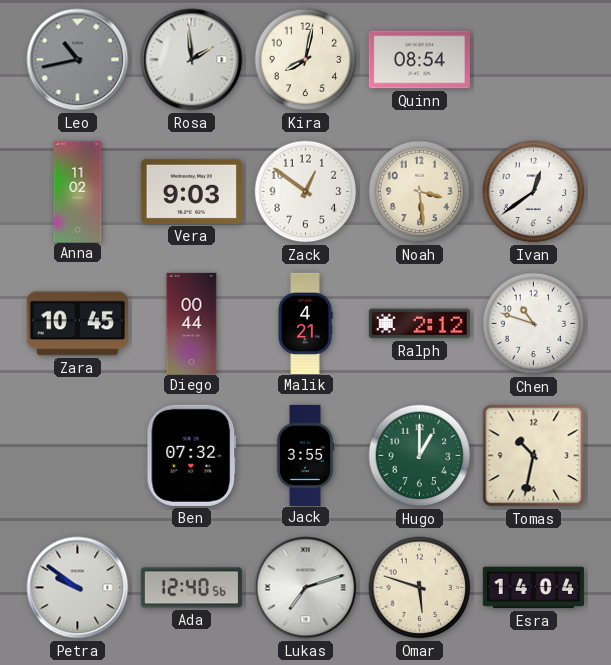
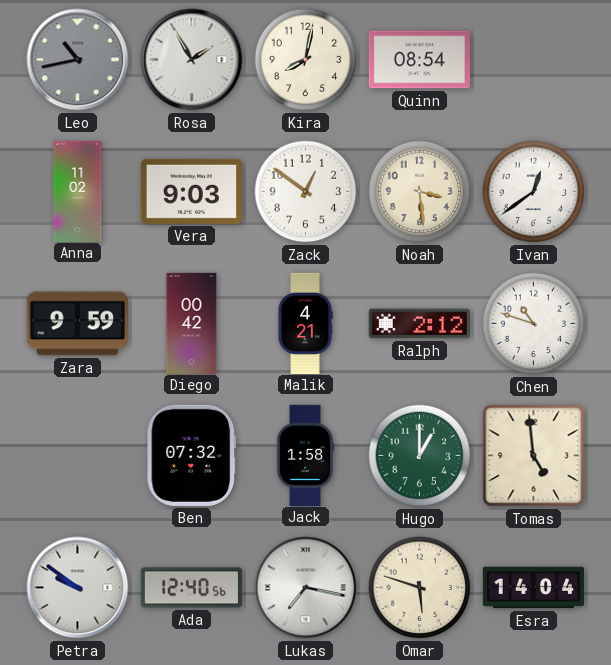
Rosa: 1:59 -> 1:55 (192, 60)
Zara: 10:45 -> 9:59 (77, 324)
Diego: 00:44 -> 00:42 (192, 323)
Jack: 3:55 -> 1:58 (305, 455)
Tomas: 10:32 -> 4:59 (534, 456)
Lukas: 7:12 -> 7:17 (306, 588)
